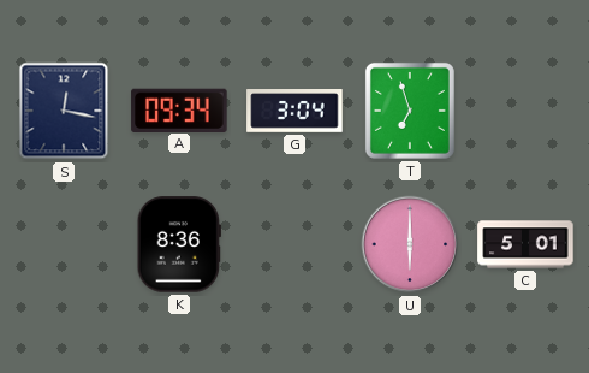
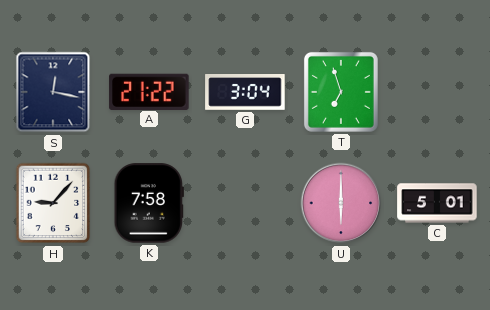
A: 09:34 -> 21:22 (149, 91)
H: none -> 9:07 (53, 203)
K: 8:36 -> 7:58 (149, 203)
